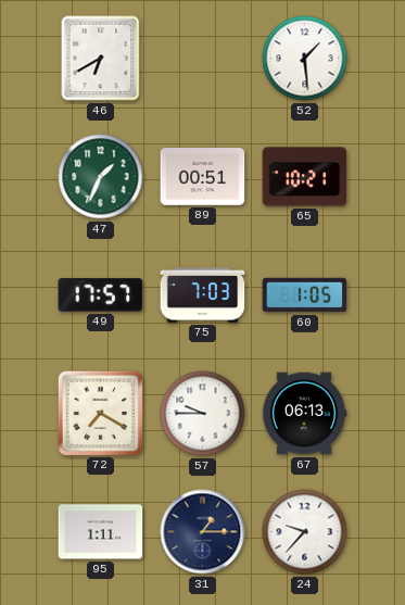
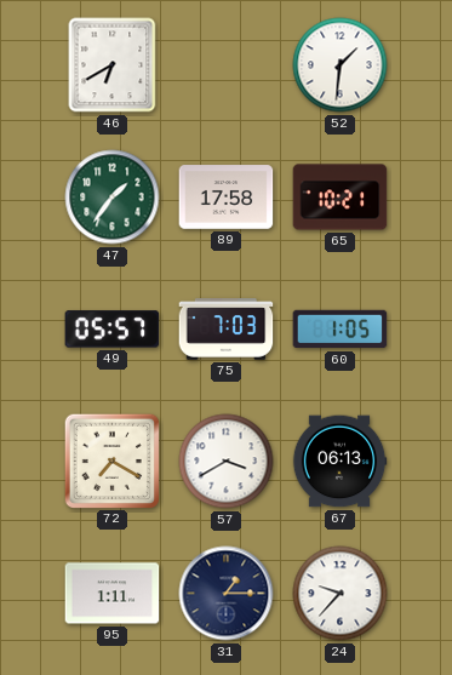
52: 1:29 -> 1:31 (341, 65)
47: 1:34 -> 1:36 (113, 198)
89: 00:51 -> 17:58 (227, 198)
49: 17:57 -> 05:57 (113, 330)
57: 9:45 -> 3:40 (227, 462)
